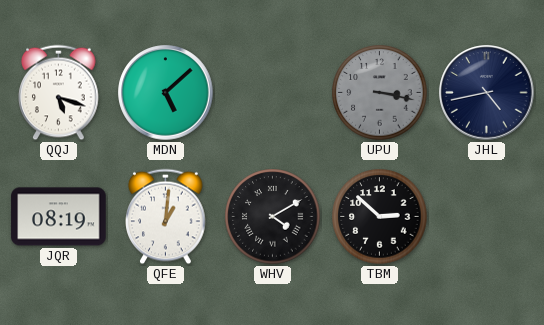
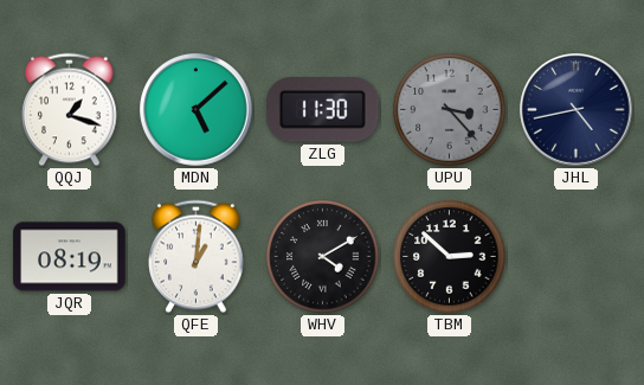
QQJ: 5:18 -> 1:18 (70, 110)
ZLG: none -> 11:30 (323, 110)
UPU: 3:17 -> 3:23 (450, 110)
